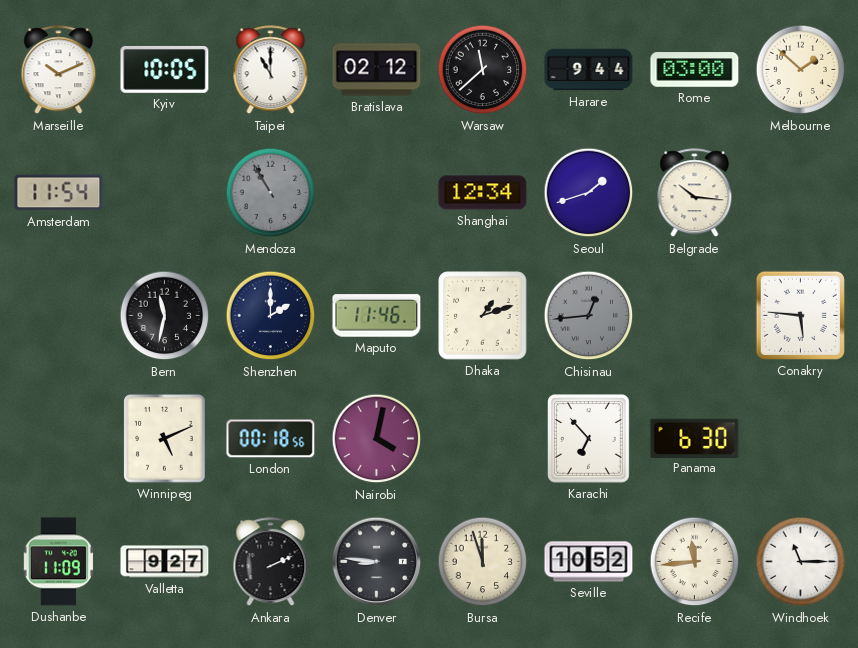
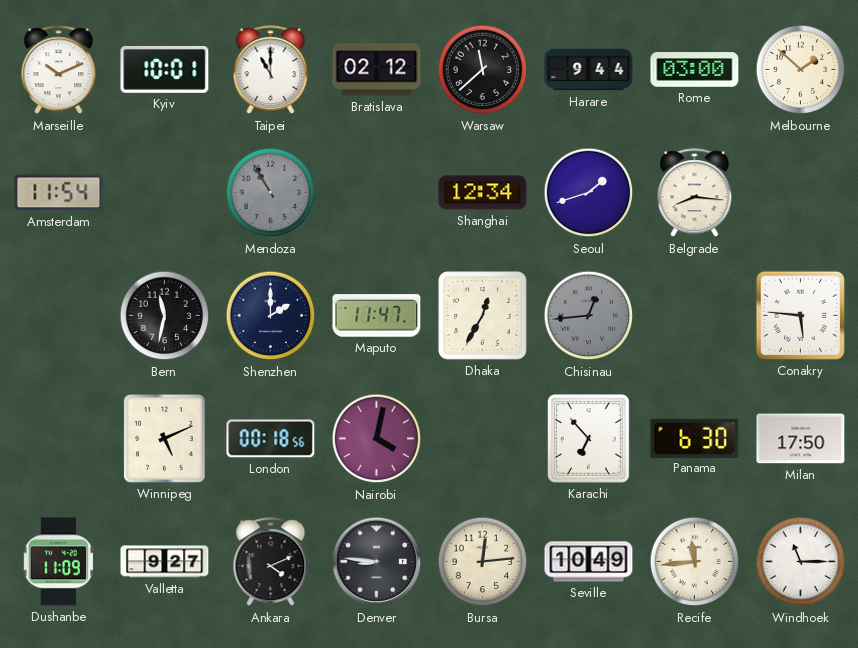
Kyiv: 10:05 -> 10:01 (165, 70)
Belgrade: 10:16 -> 8:16 (695, 193)
Maputo: 11:46 -> 11:47 (377, 316)
Dhaka: 1:12 -> 12:35 (483, 316)
Milan: none -> 17:50 (801, 439)
Ankara: 2:11 -> 4:11 (271, 562)
Bursa: 11:57 -> 12:14 (483, 562)
Seville: 10:52 -> 10:49 (589, 562)
